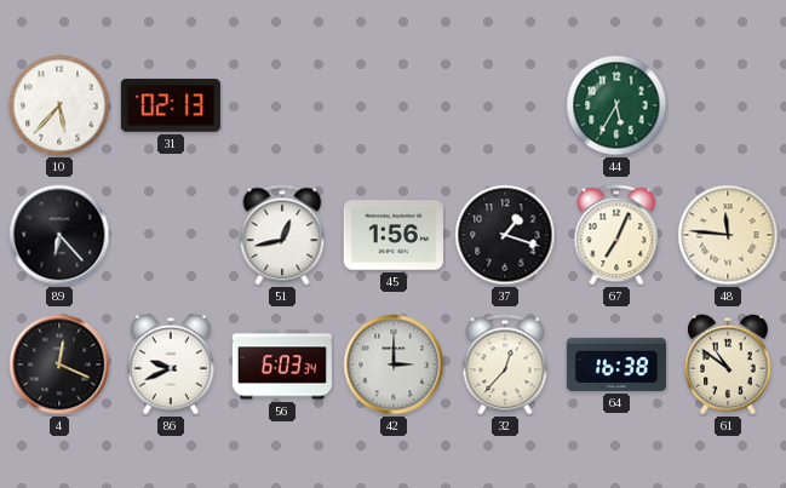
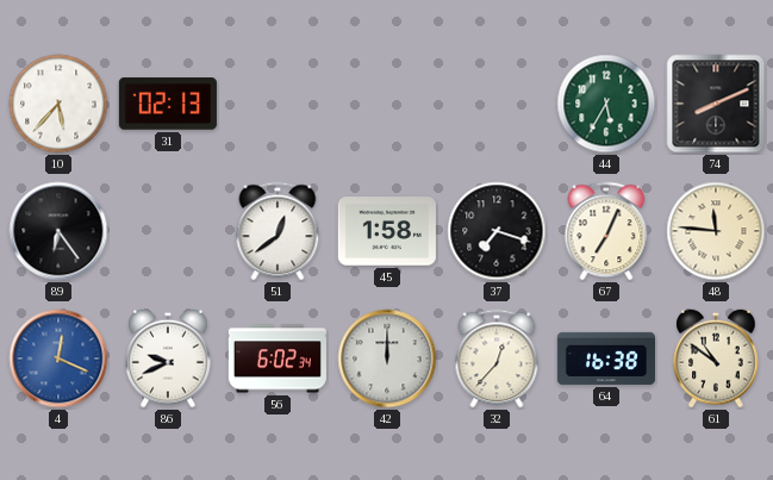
74: none -> 8:11 (716, 104)
89: 6:23 -> 6:24 (58, 231)
51: 12:43 -> 12:39 (278, 231)
45: 1:56 -> 1:58 (387, 231)
37: 1:18 -> 7:18 (497, 231)
4 dial: black -> blue (58, 359)
56: 6:03 -> 6:02 (278, 359)
42: 3:00 -> 12:00 (387, 359)
